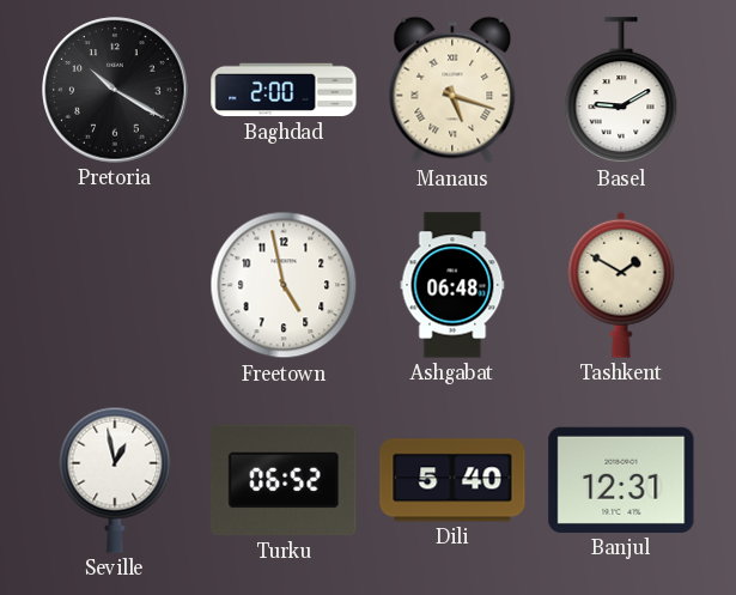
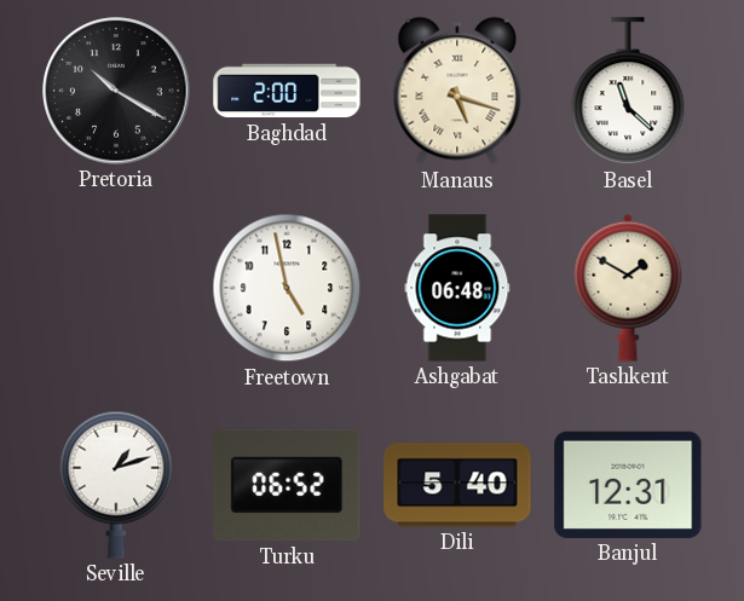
Basel: 9:10 -> 11:22 (628, 92)
Seville: 12:58 -> 1:12 (116, 485)
